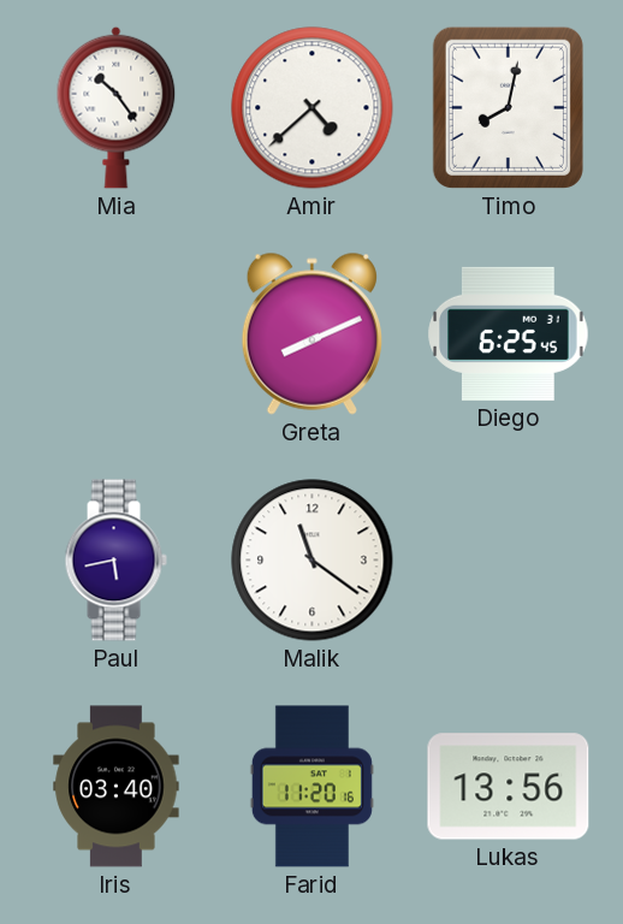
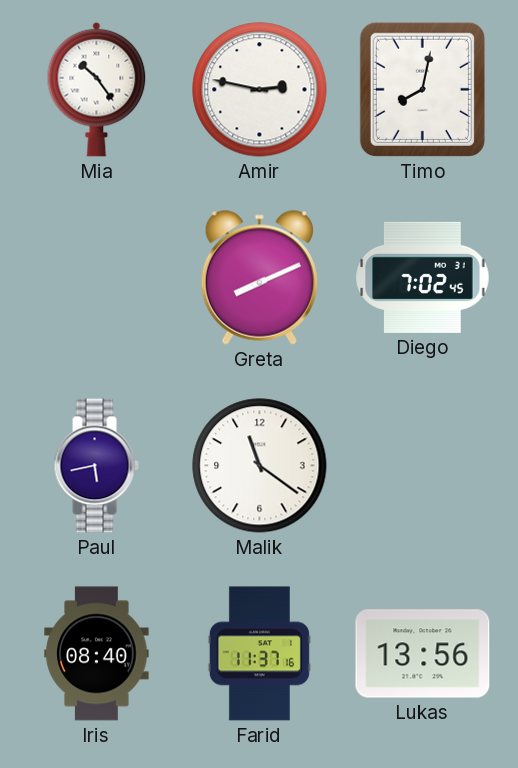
Amir: 4:38 -> 2:47 (260, 90)
Diego: 6:25 -> 7:02 (423, 277)
Iris: 03:40 -> 08:40 (97, 654)
Farid: 11:20 -> 11:37 (259, 654)
